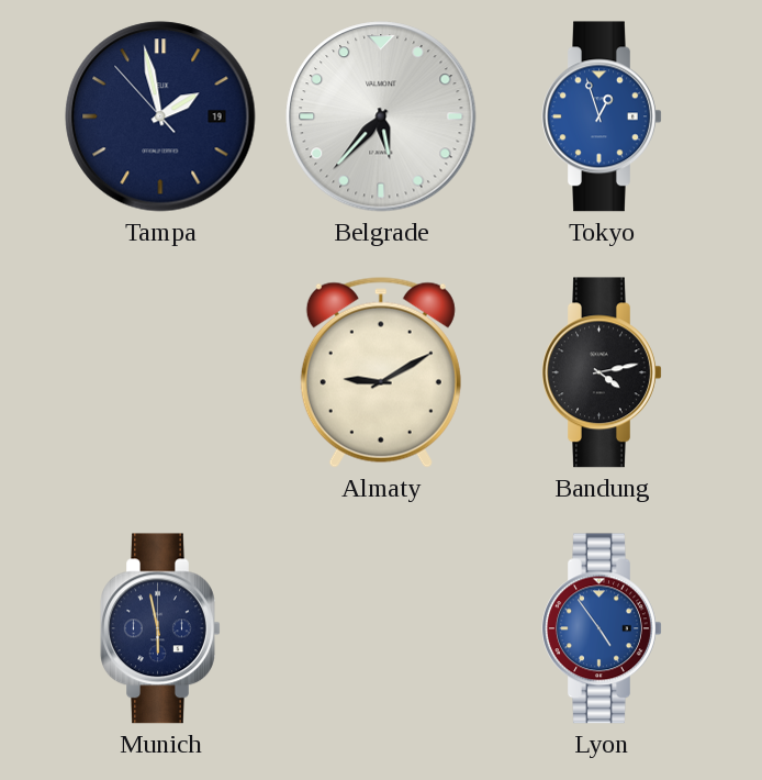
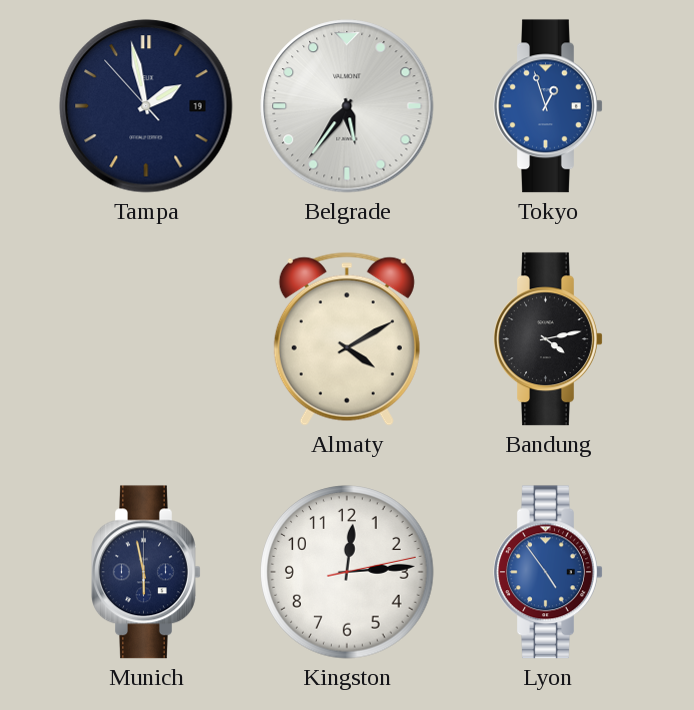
Belgrade: 5:37 -> 5:36 (347, 106)
Almaty: 9:10 -> 4:10 (347, 339)
Kingston: none -> 12:14 (347, 572)
